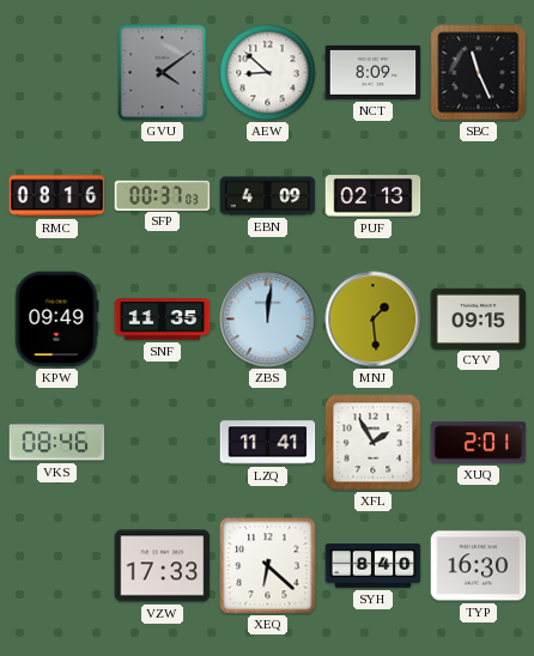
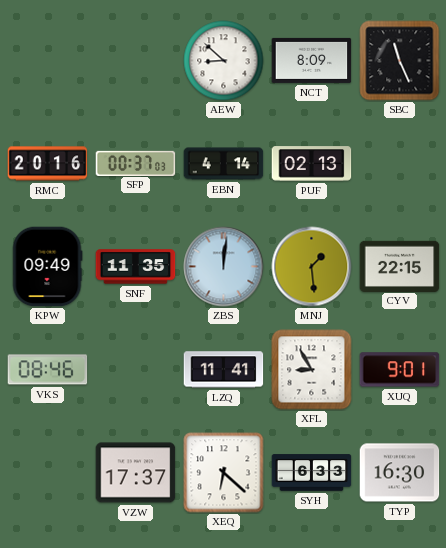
GVU: 4:09 -> none (163, 73)
RMC: 08:16 -> 20:16 (48, 164)
EBN: 4:09 -> 4:14 (224, 164)
CYV: 09:15 -> 22:15 (400, 266)
XFL: 1:55 -> 8:55 (312, 370)
XUQ: 2:01 -> 9:01 (400, 370)
VZW: 17:33 -> 17:37 (136, 473)
SYH: 8:40 -> 6:33 (312, 473)
